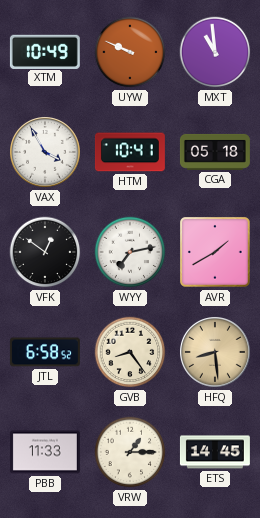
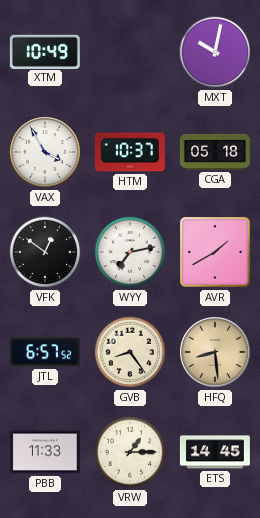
UYW: 9:49 -> none (130, 52)
MXT: 10:59 -> 10:02 (215, 52)
HTM: 10:41 -> 10:37 (130, 152)
JTL: 6:58 -> 6:57 (45, 352)
